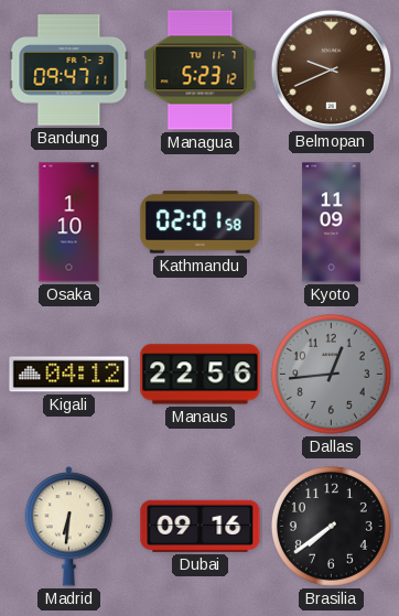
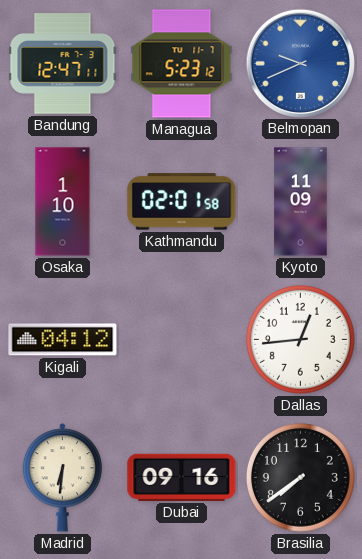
Bandung: 09:47 -> 12:47 (63, 64)
Belmopan dial: brown -> blue (300, 63)
Manaus: 22:56 -> none (201, 375)
Dallas dial: grey -> white (300, 339)
